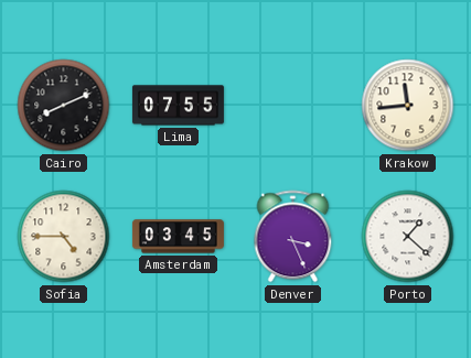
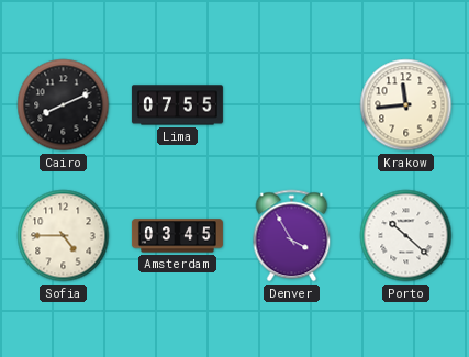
Denver: 3:26 -> 3:55 (292, 236)
Porto: 1:22 -> 10:22 (406, 236)
